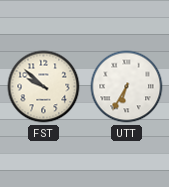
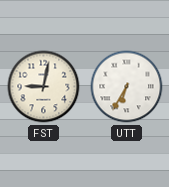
FST: 9:52 -> 9:02 (44, 87)
